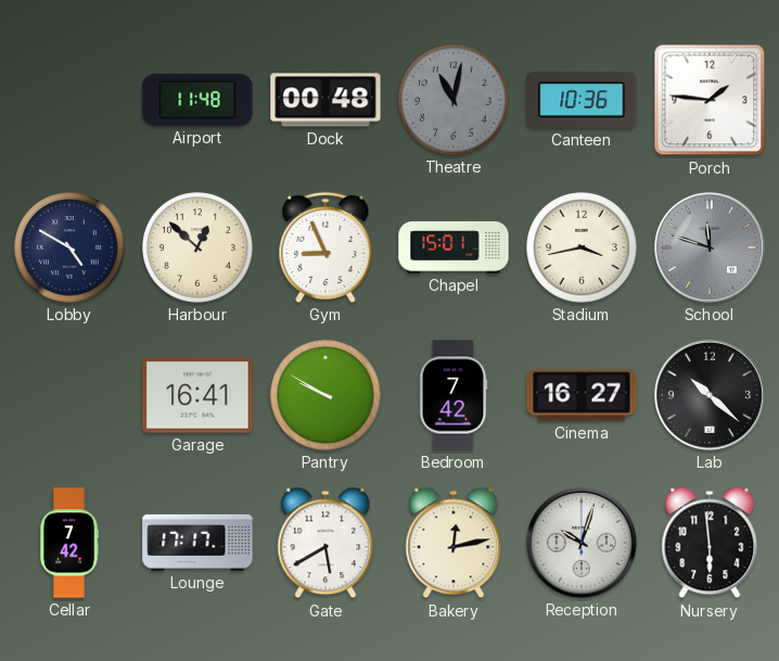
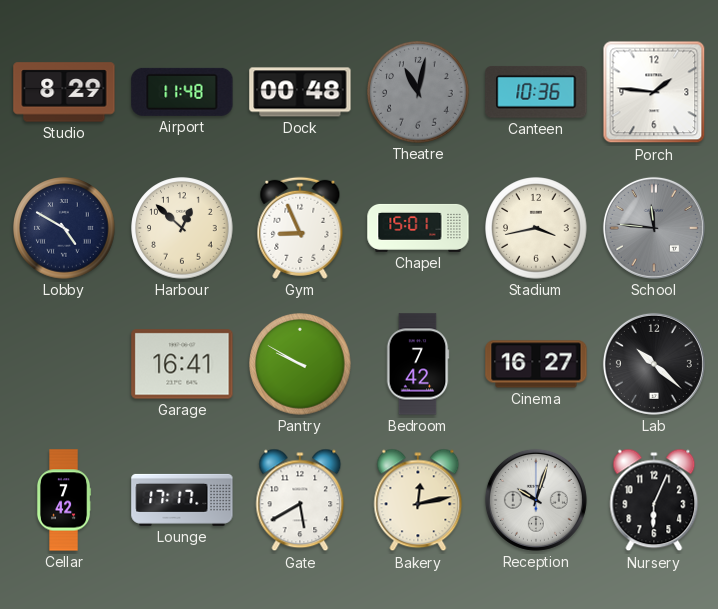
Studio: none -> 8:29 (64, 92)
School: 11:48 -> 11:46 (654, 228)
Nursery: 5:59 -> 6:04 (654, 500)
